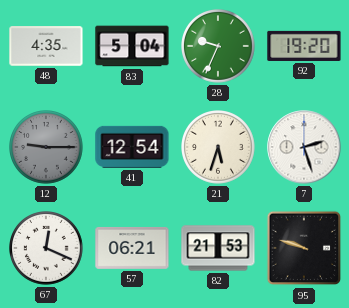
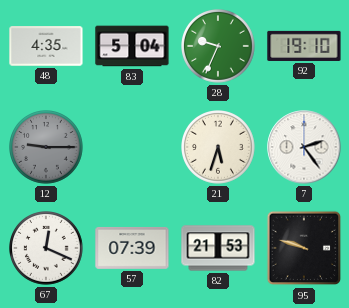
92: 19:20 -> 19:10 (304, 46)
41: 12:54 -> none (132, 147)
7: 2:27 -> 2:24 (304, 147)
57: 06:21 -> 07:39 (132, 248)
